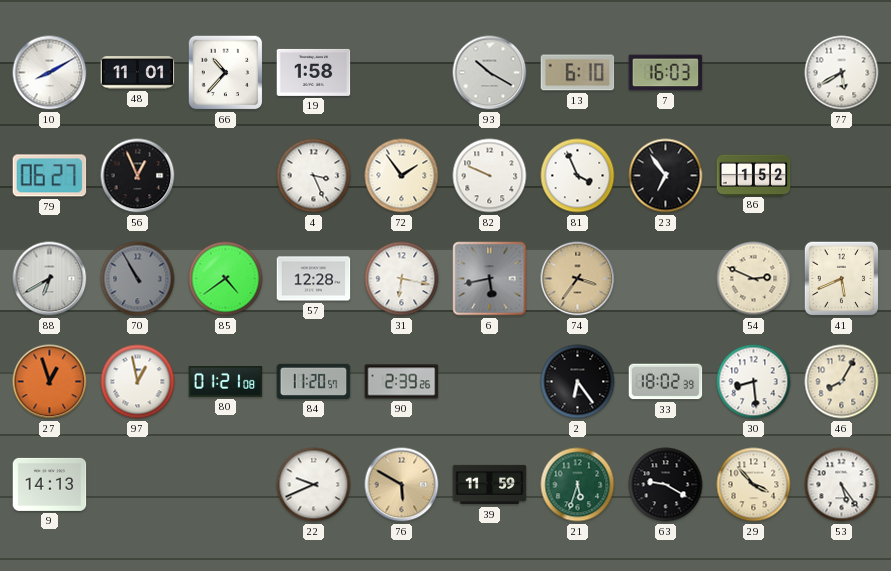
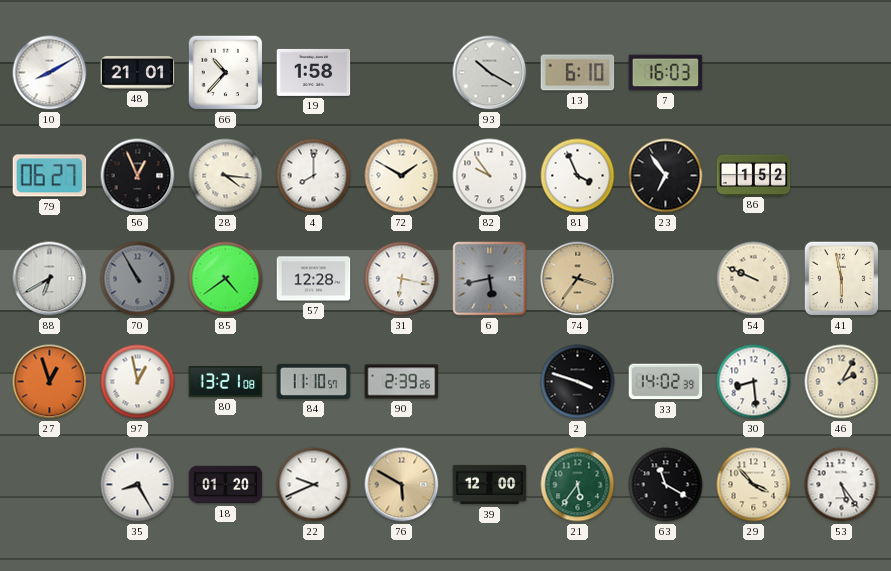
48: 11:01 -> 21:01 (138, 73)
77: 5:40 -> none (842, 73)
28: none -> 4:16 (226, 176)
4: 3:26 -> 8:00 (314, 176)
72: 1:54 -> 1:50 (402, 176)
82: 9:49 -> 9:54 (490, 176)
54: 2:49 -> 9:49 (754, 279)
41: 5:41 -> 5:58 (842, 279)
80: 01:21 -> 13:21 (226, 382)
84: 11:20 -> 11:10 (314, 381)
2: 6:24 -> 3:48 (578, 382)
33: 18:02 -> 14:02 (666, 382)
46: 8:05 -> 2:05 (842, 382)
9: 14:13 -> none (50, 484)
35: none -> 8:25 (138, 485)
18: none -> 01:20 (226, 485)
39: 11:59 -> 12:00 (490, 485)
21: 5:33 -> 5:36 (578, 485)
63: 9:20 -> 11:20 (666, 485)
